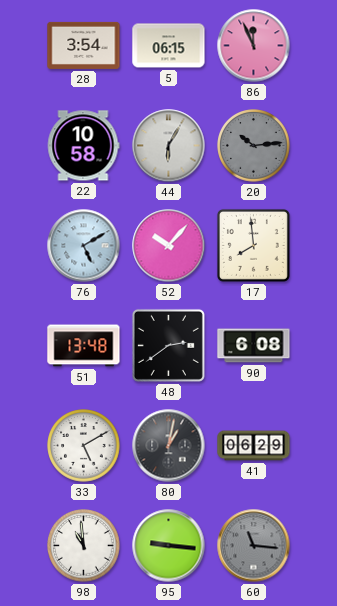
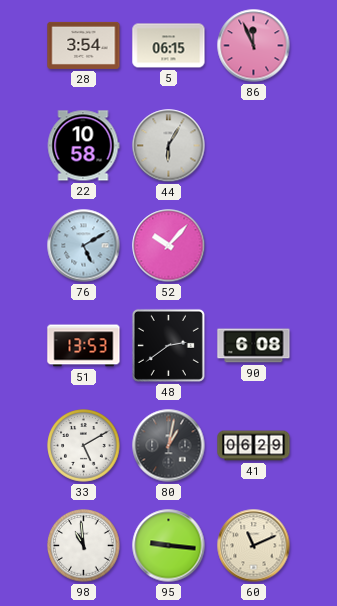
20: 10:14 -> none (254, 146)
17: 7:59 -> none (253, 245)
51: 13:48 -> 13:53 (84, 346)
60: 11:16 -> 11:11 (254, 546)
60 dial: grey -> cream (254, 546)
